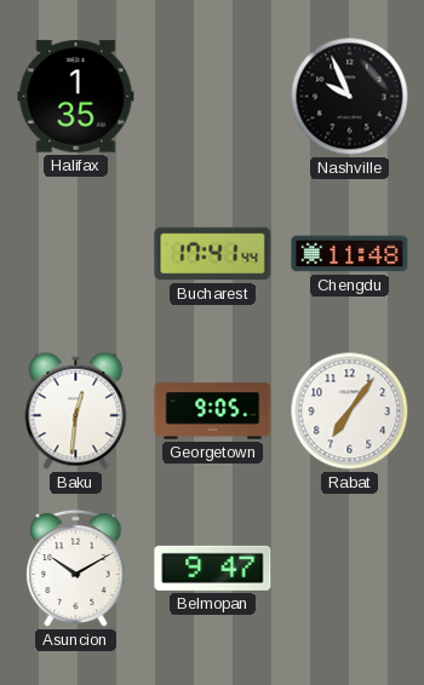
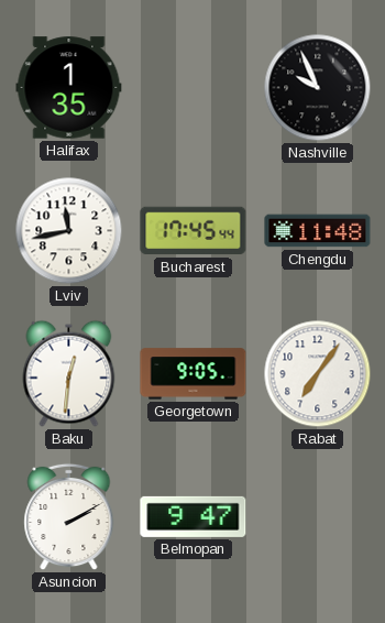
Lviv: none -> 11:43 (69, 231)
Bucharest: 17:41 -> 17:45 (194, 231)
Asuncion: 10:10 -> 2:10 (69, 517)
